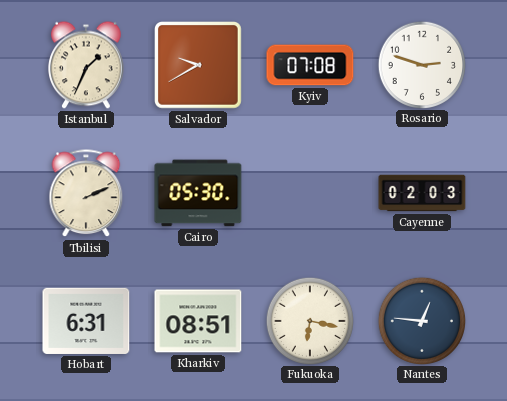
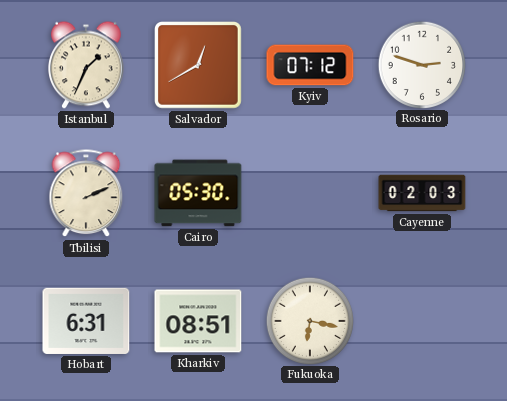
Salvador: 9:40 -> 12:40 (199, 66)
Kyiv: 07:08 -> 07:12 (310, 65)
Nantes: 12:46 -> none (421, 320)
